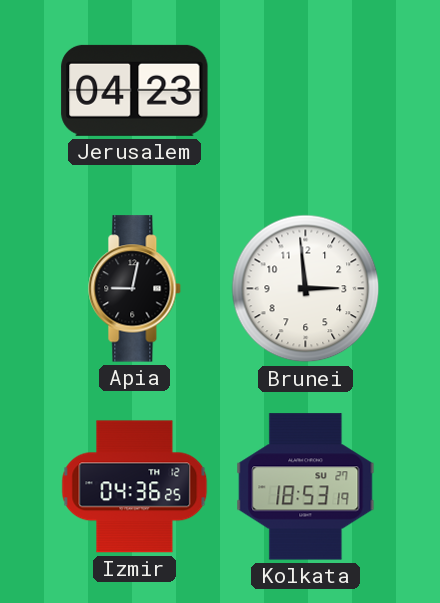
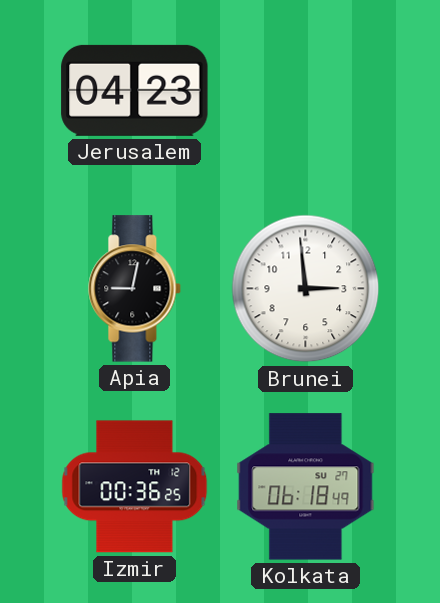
Izmir: 04:36 -> 00:36 (135, 487)
Kolkata: 18:53 -> 06:18 (306, 487)
